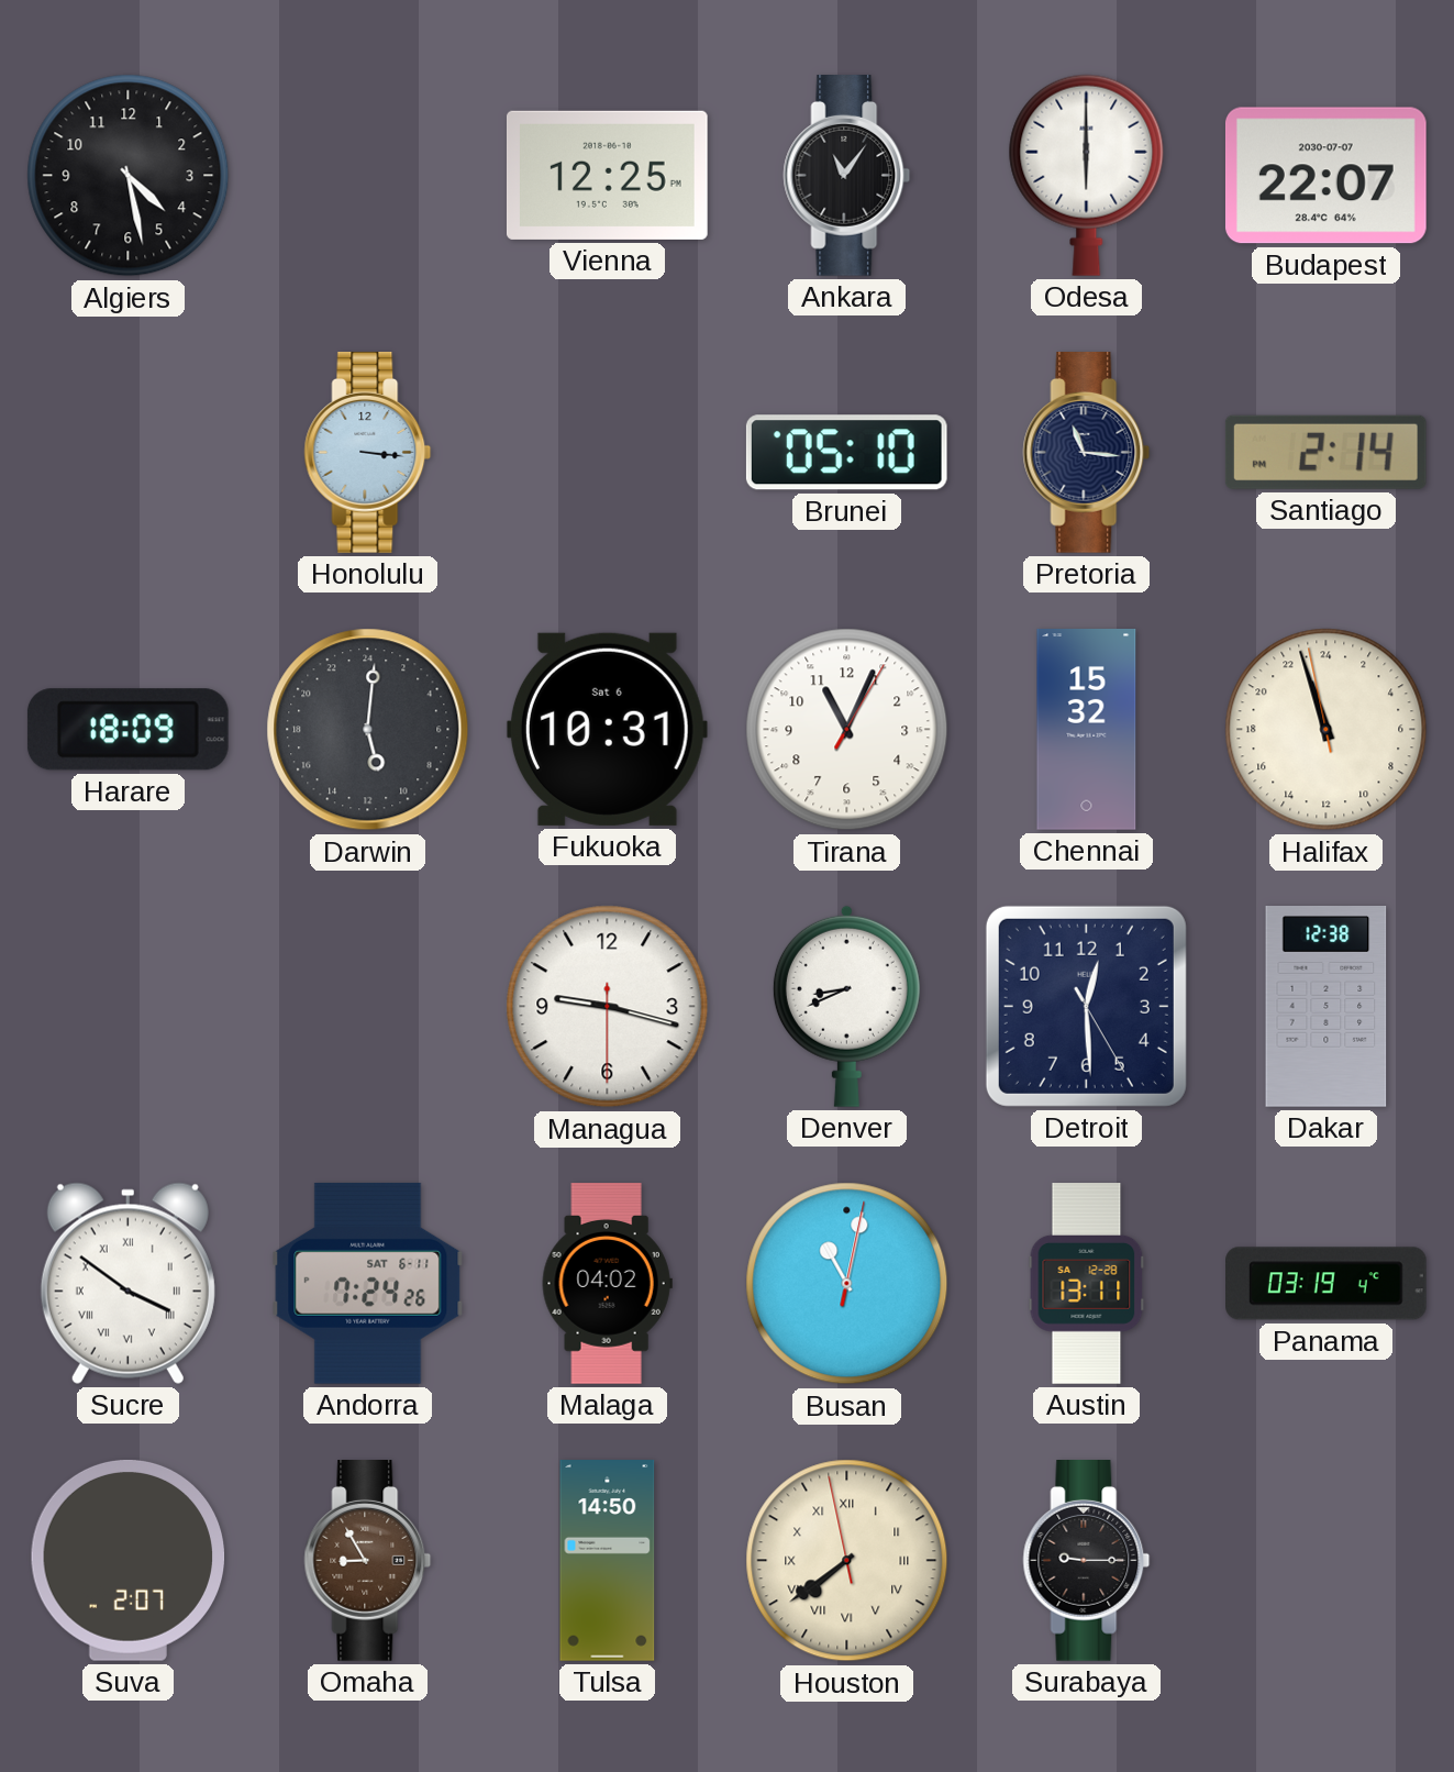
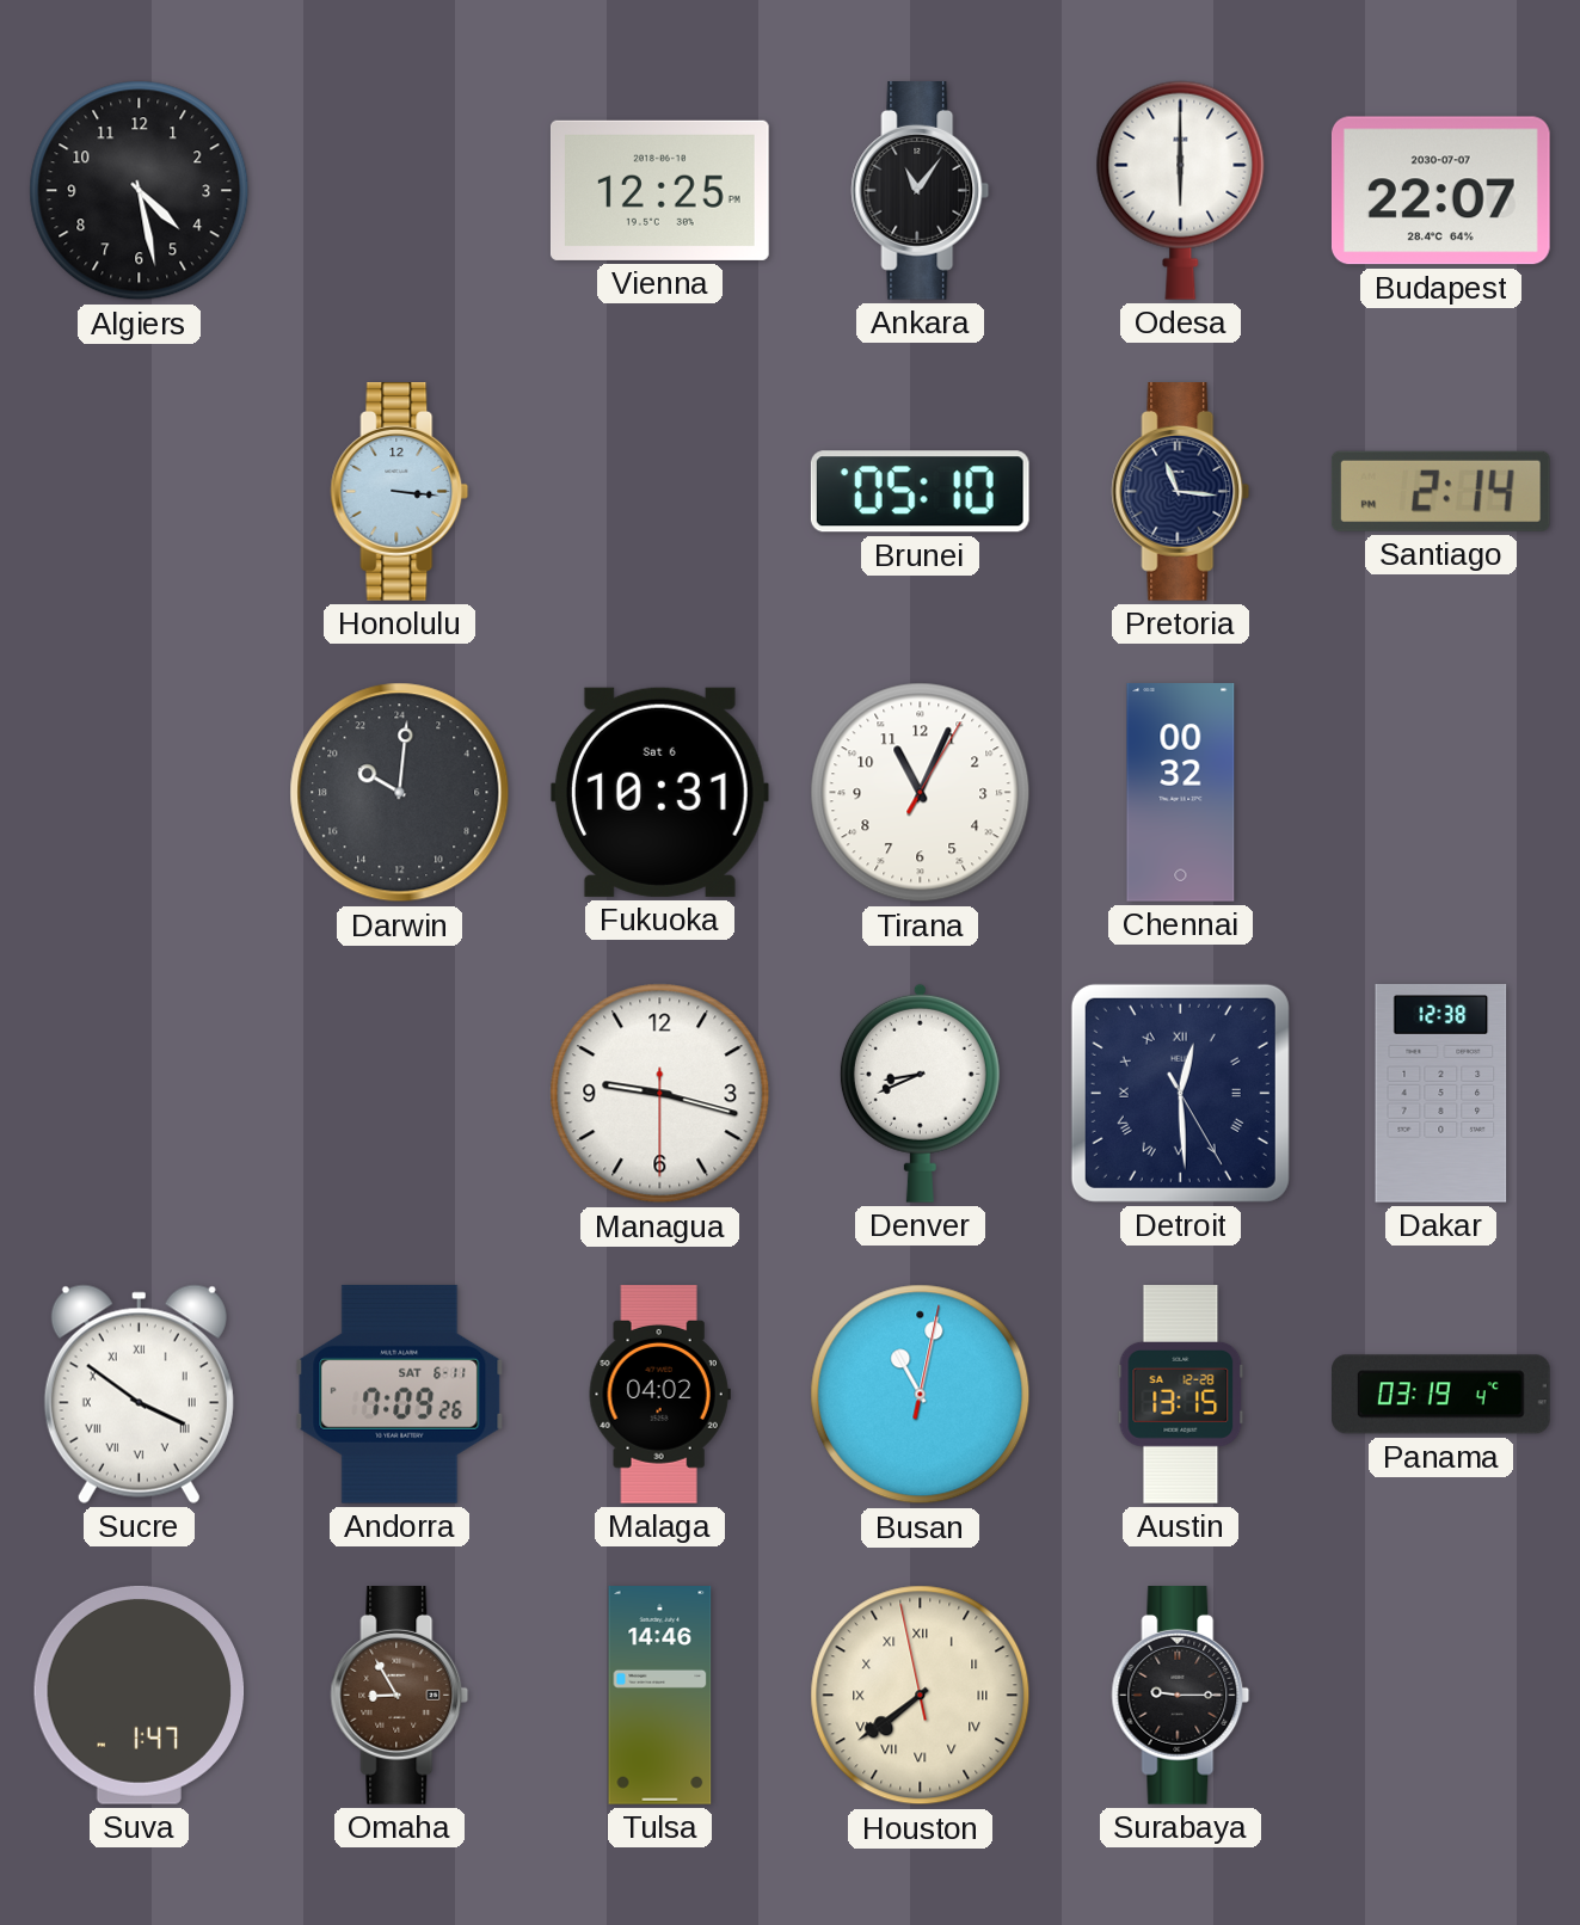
Harare: 18:09 -> none (127, 730)
Darwin: 11:01 -> 20:01 (400, 793)
Chennai: 15:32 -> 00:32 (1181, 793)
Halifax: 22:56 -> none (1327, 730)
Detroit numerals: Arabic -> Roman (1180, 1093)
Andorra: 7:24 -> 7:09 (400, 1394)
Austin: 13:11 -> 13:15 (1181, 1395)
Suva: 2:07 -> 1:47 (140, 1695)
Tulsa: 14:50 -> 14:46 (660, 1696)
